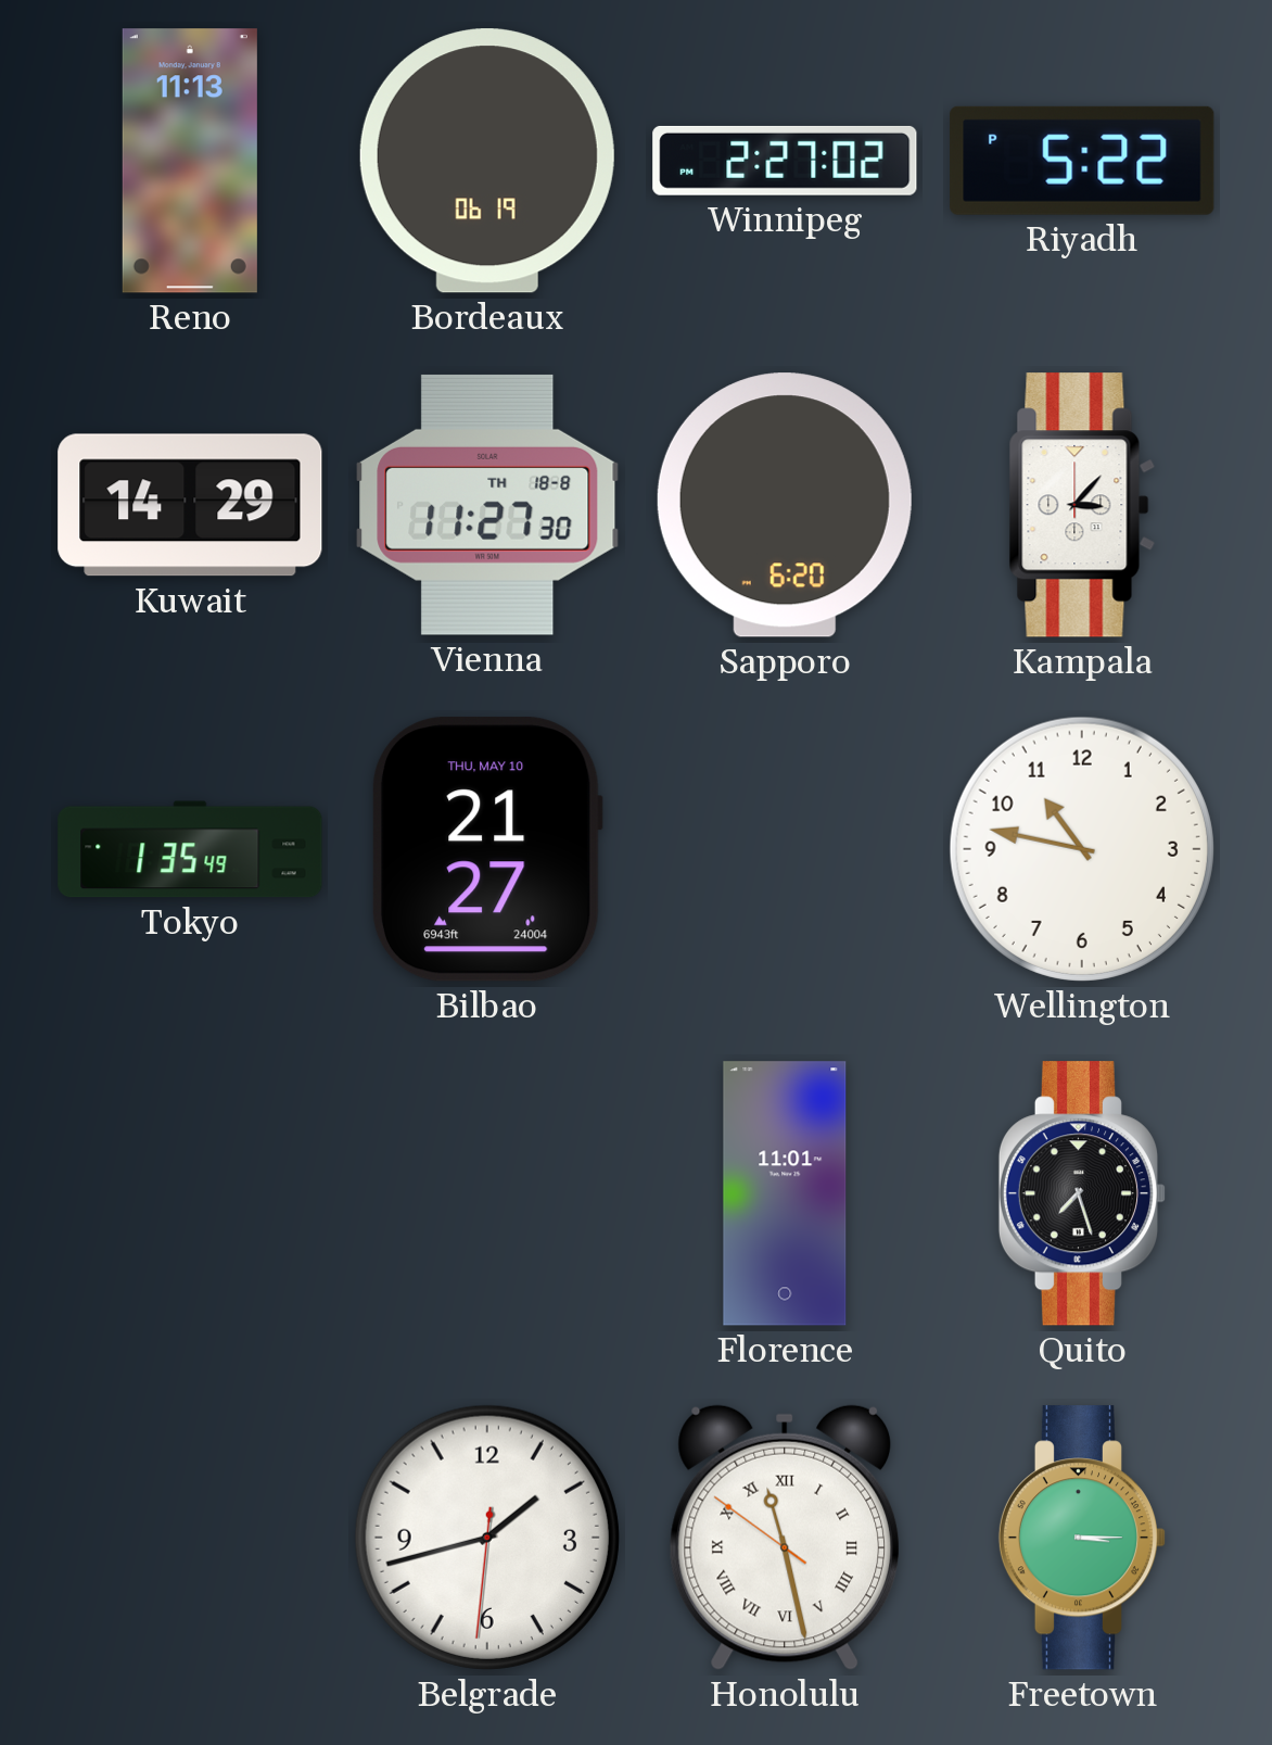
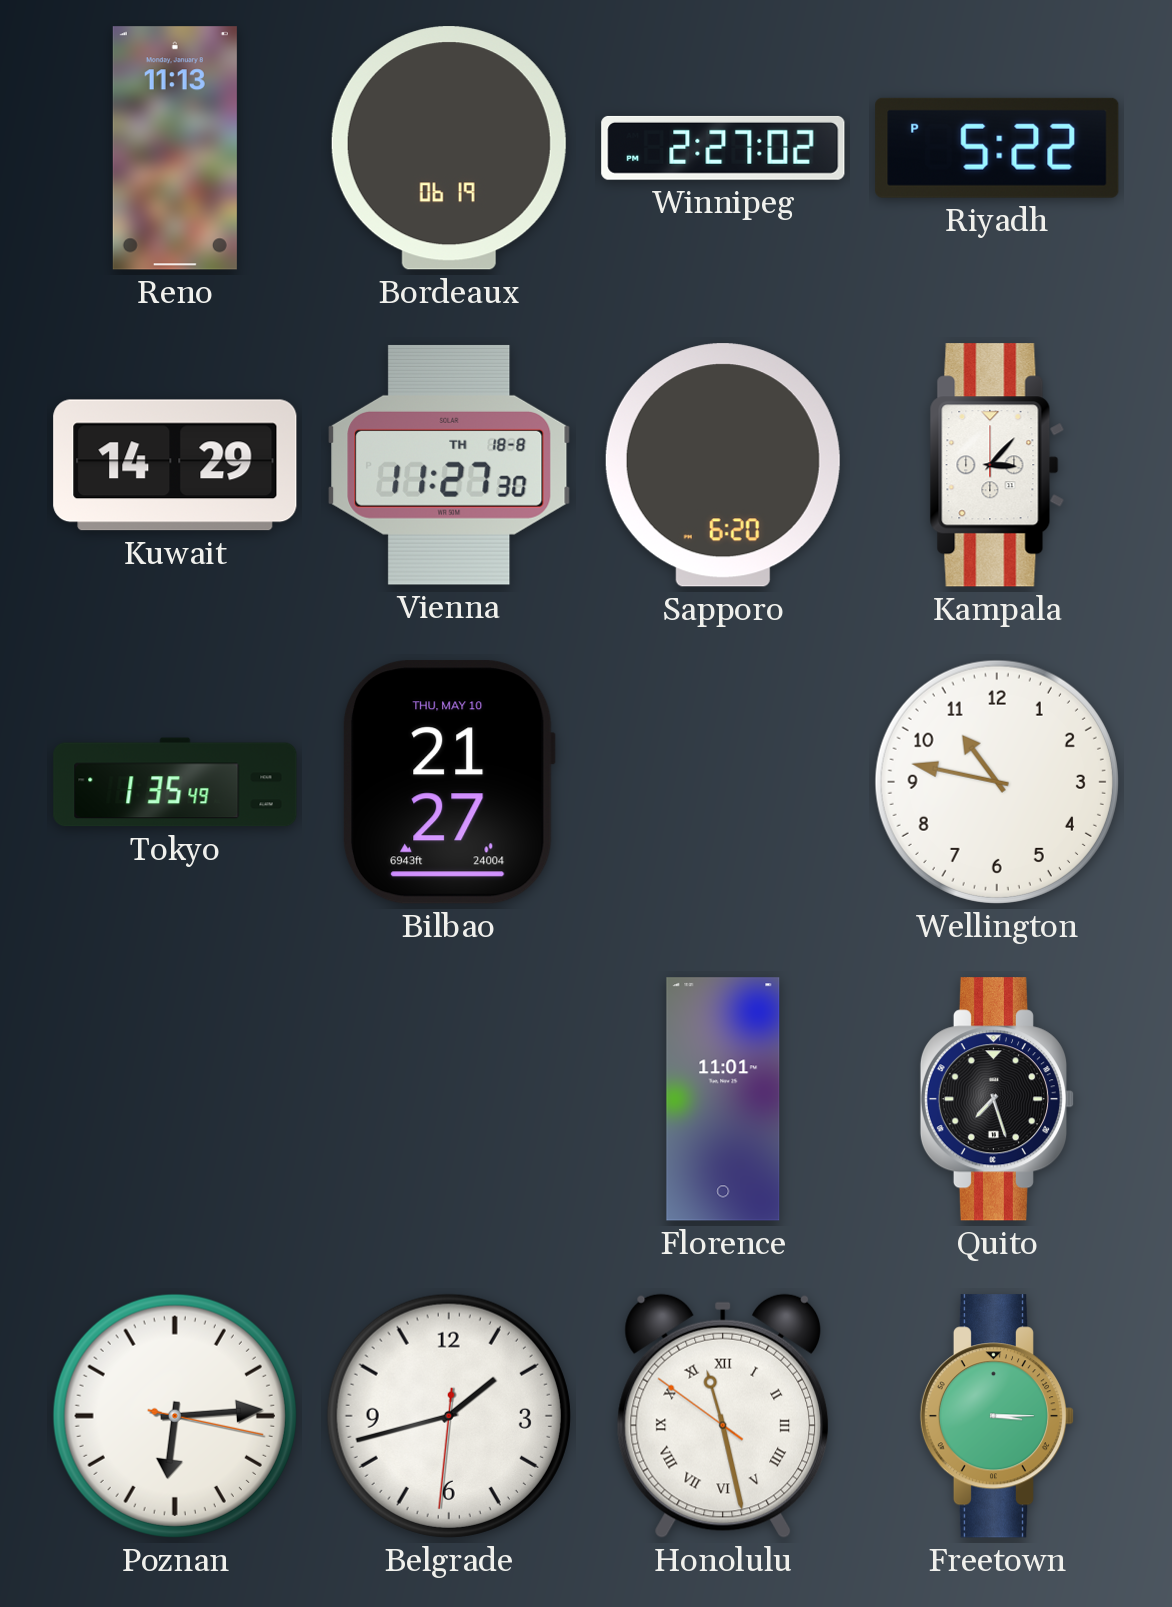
Poznan: none -> 6:14 (175, 1416)
